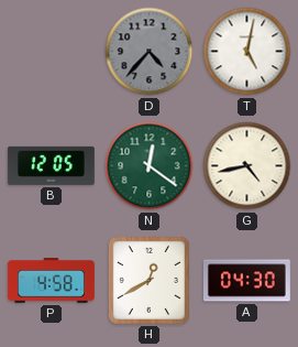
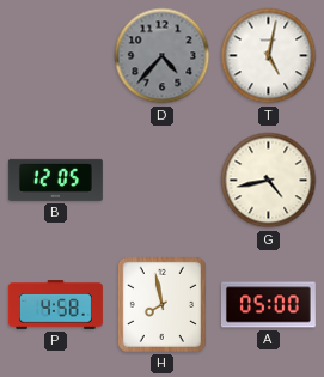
N: 12:21 -> none (150, 166)
H: 12:40 -> 7:58 (161, 304)
A: 04:30 -> 05:00 (268, 305)
